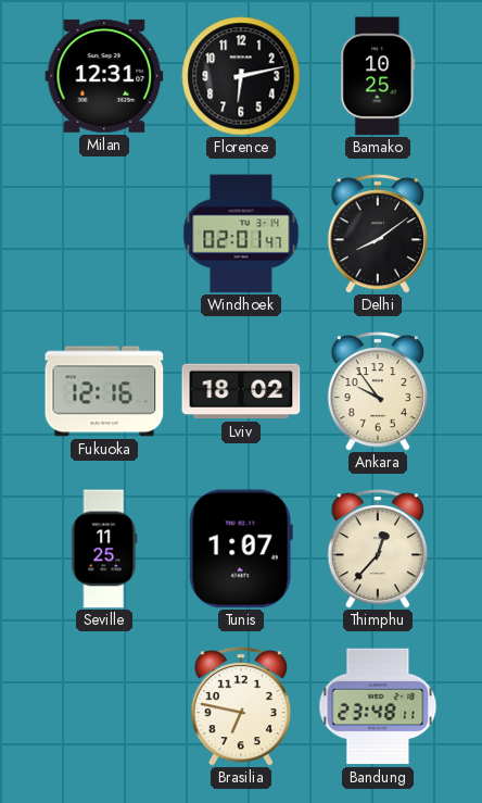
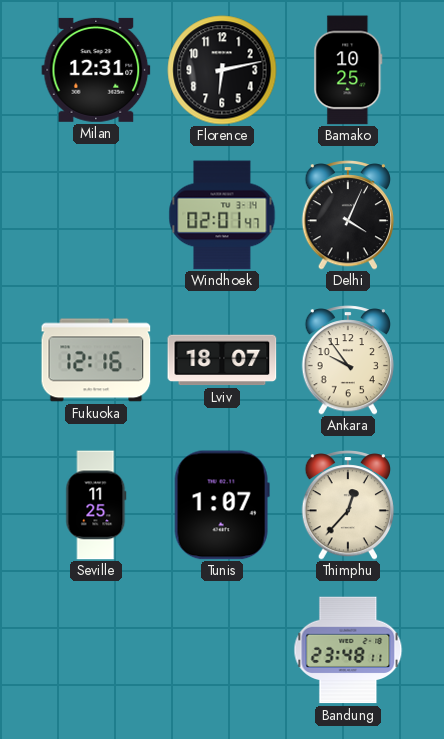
Delhi: 8:09 -> 4:04 (347, 215)
Lviv: 18:02 -> 18:07 (222, 360)
Brasilia: 6:47 -> none (240, 706)
